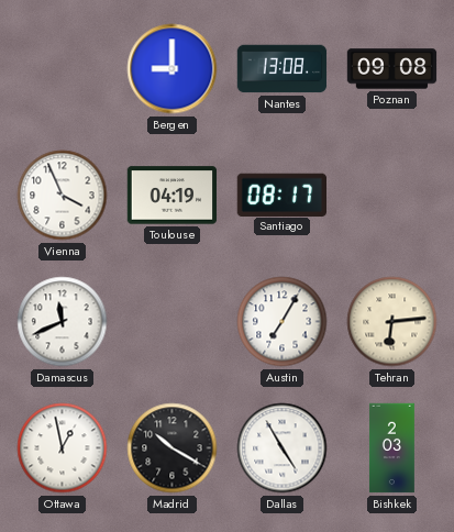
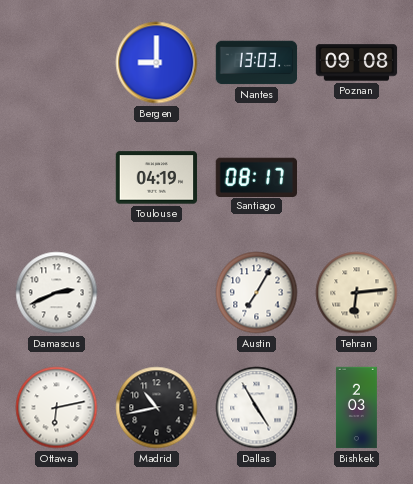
Nantes: 13:08 -> 13:03 (257, 63)
Vienna: 3:56 -> none (63, 196)
Damascus: 11:41 -> 2:41 (57, 293)
Ottawa: 12:58 -> 6:13 (57, 408)
Madrid: 10:20 -> 10:43 (157, 408)
